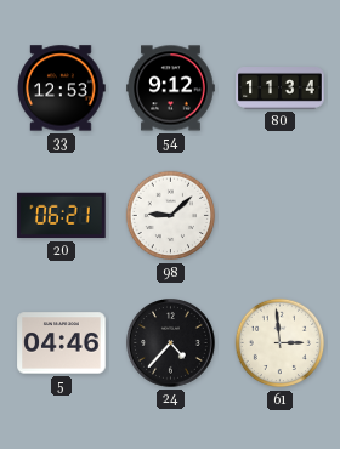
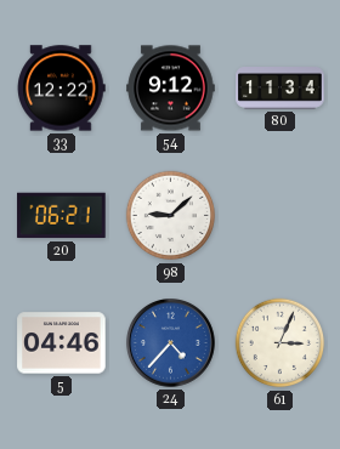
33: 12:53 -> 12:22 (62, 89)
24 dial: black -> blue (171, 343)
61: 2:59 -> 3:04 (280, 343)
